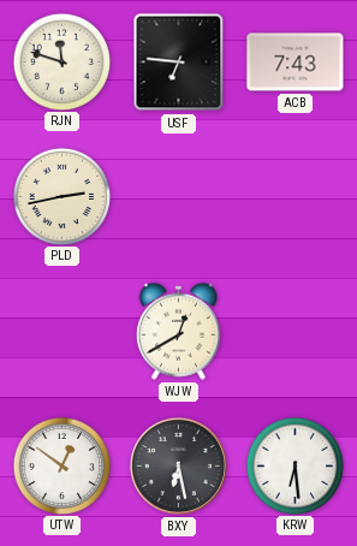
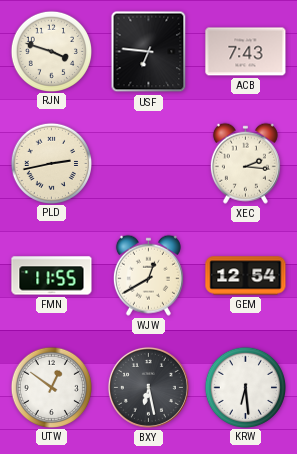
RJN: 11:48 -> 3:48 (51, 51)
XEC: none -> 2:16 (245, 163)
FMN: none -> 11:55 (52, 276)
GEM: none -> 12:54 (246, 276)
